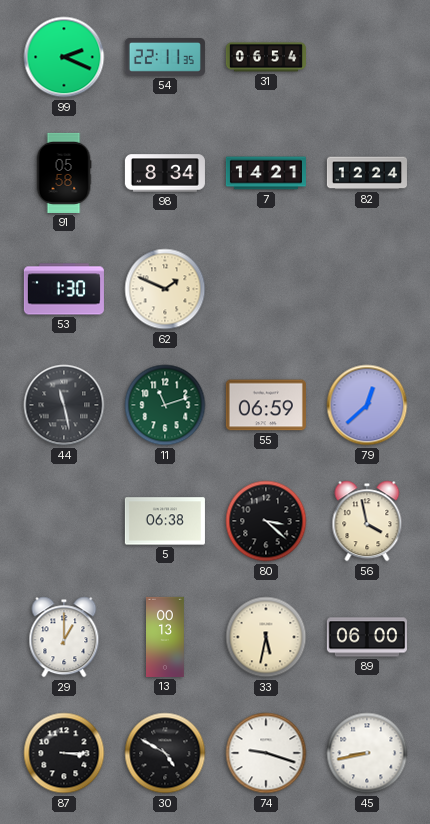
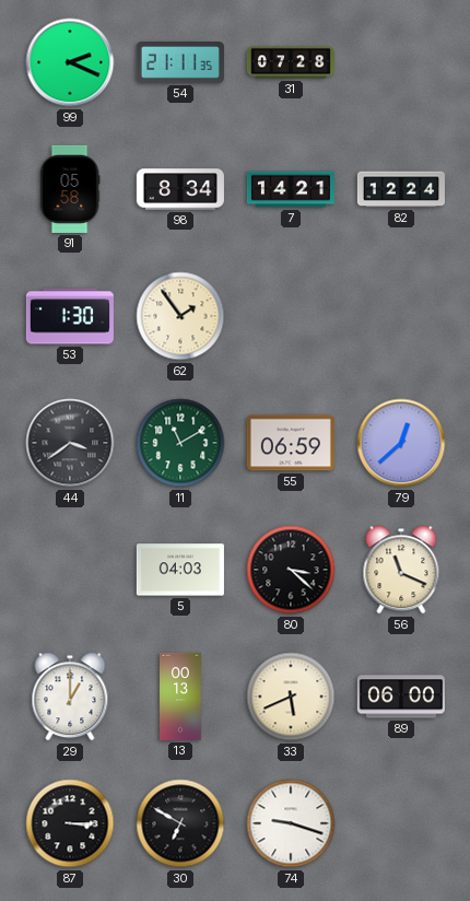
54: 22:11 -> 21:11 (180, 63)
31: 06:54 -> 07:28 (291, 62)
62: 1:49 -> 1:54 (180, 316)
44: 11:28 -> 3:39 (70, 443)
11: 11:12 -> 11:10 (180, 443)
5: 06:38 -> 04:03 (180, 570)
56: 3:58 -> 11:19 (401, 570)
33: 5:32 -> 5:41 (291, 697)
30: 4:50 -> 6:50 (180, 823)
45: 8:43 -> none (367, 753)
